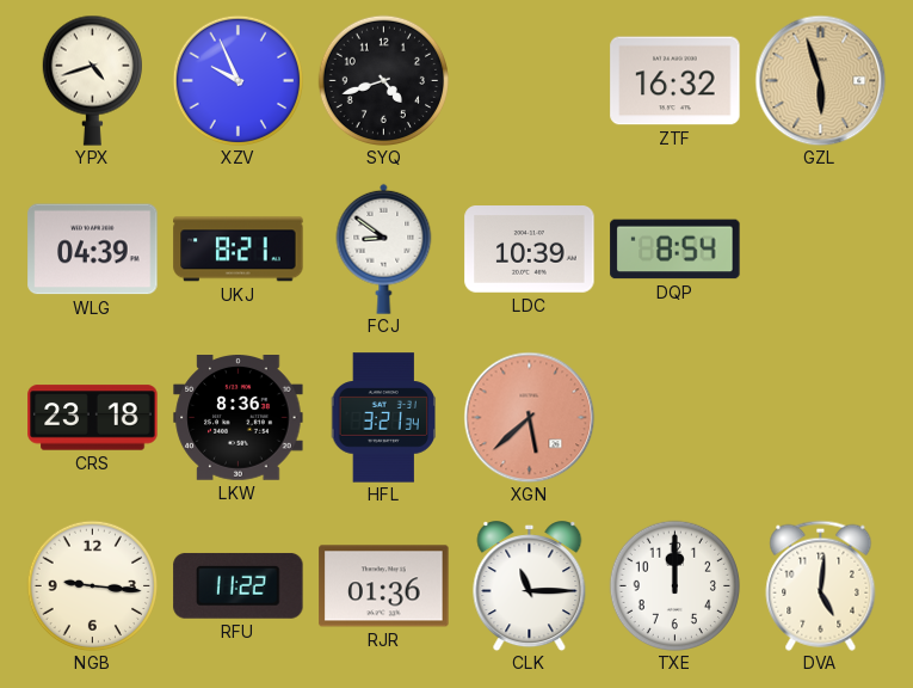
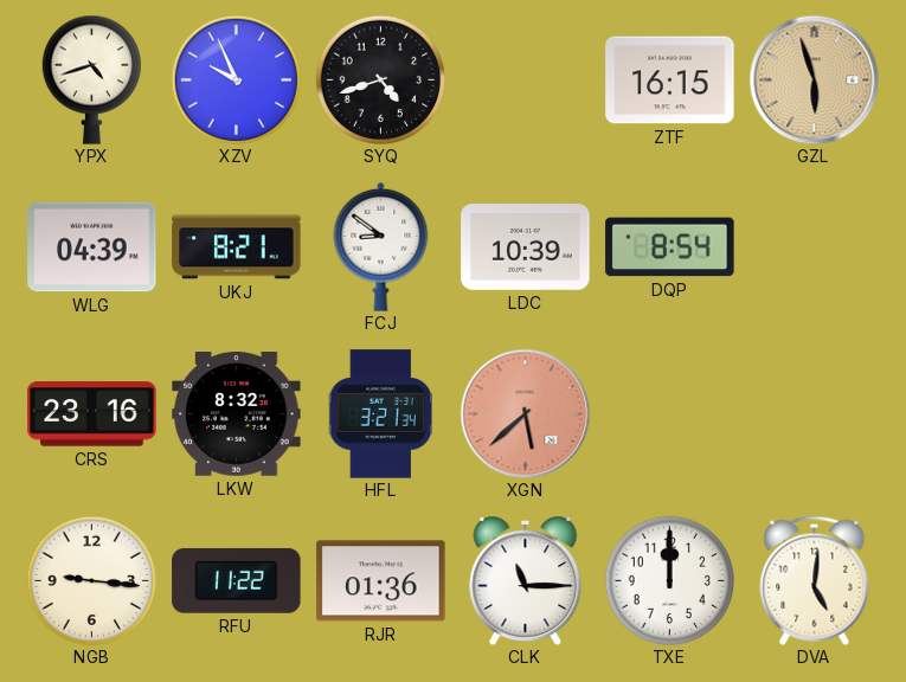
ZTF: 16:32 -> 16:15 (670, 81)
CRS: 23:18 -> 23:16 (92, 414)
LKW: 8:36 -> 8:32 (237, 414)
